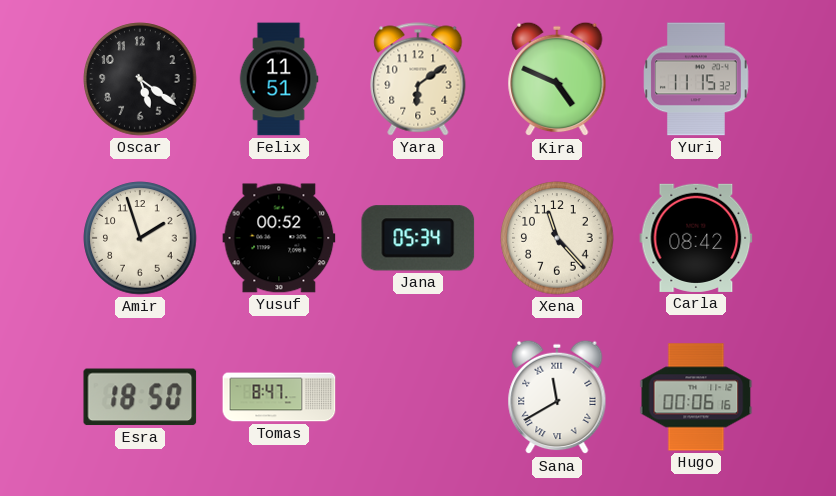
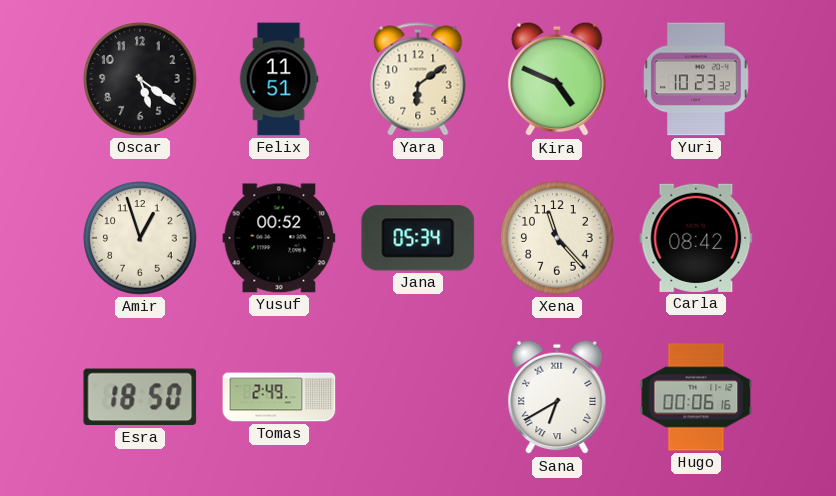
Yuri: 11:15 -> 10:23 (696, 79)
Amir: 1:57 -> 12:57 (140, 238)
Tomas: 8:47 -> 2:49 (279, 397)
Sana: 11:40 -> 6:40 (557, 397)
